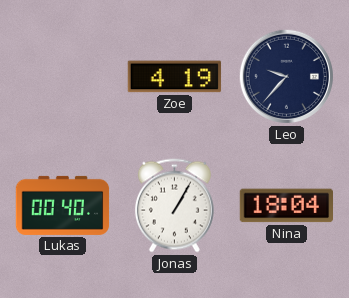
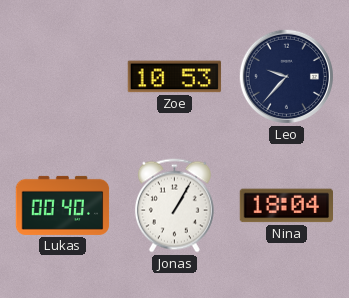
Zoe: 4:19 -> 10:53 (175, 77)
